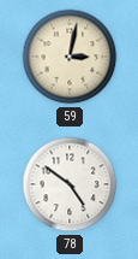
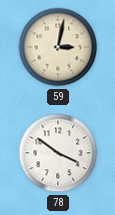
78: 4:51 -> 3:51 (58, 153)
